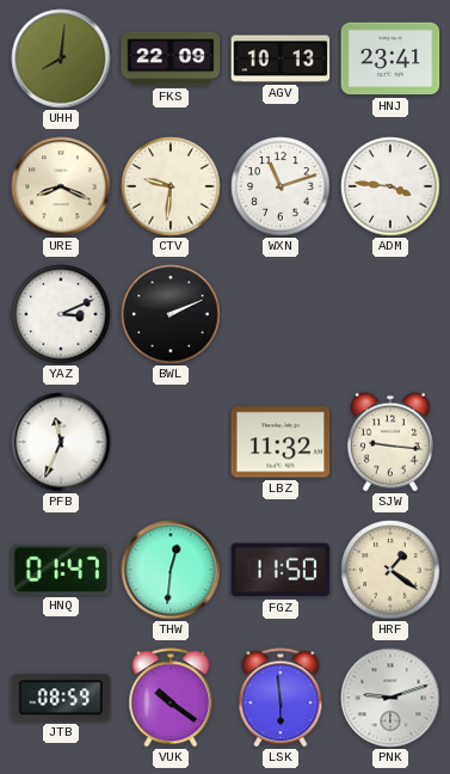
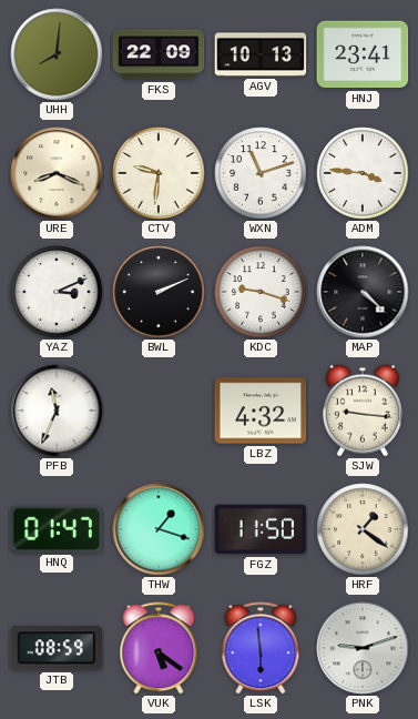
KDC: none -> 9:18 (261, 292)
MAP: none -> 4:22 (363, 292)
LBZ: 11:32 -> 4:32 (261, 411)
THW: 12:31 -> 1:18 (159, 529)
VUK: 10:21 -> 5:21 (159, 648)
